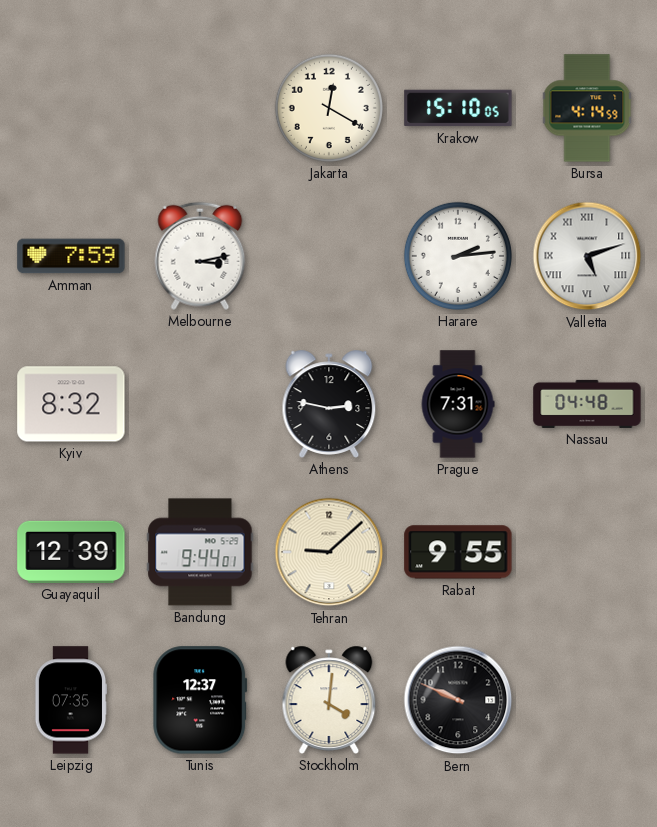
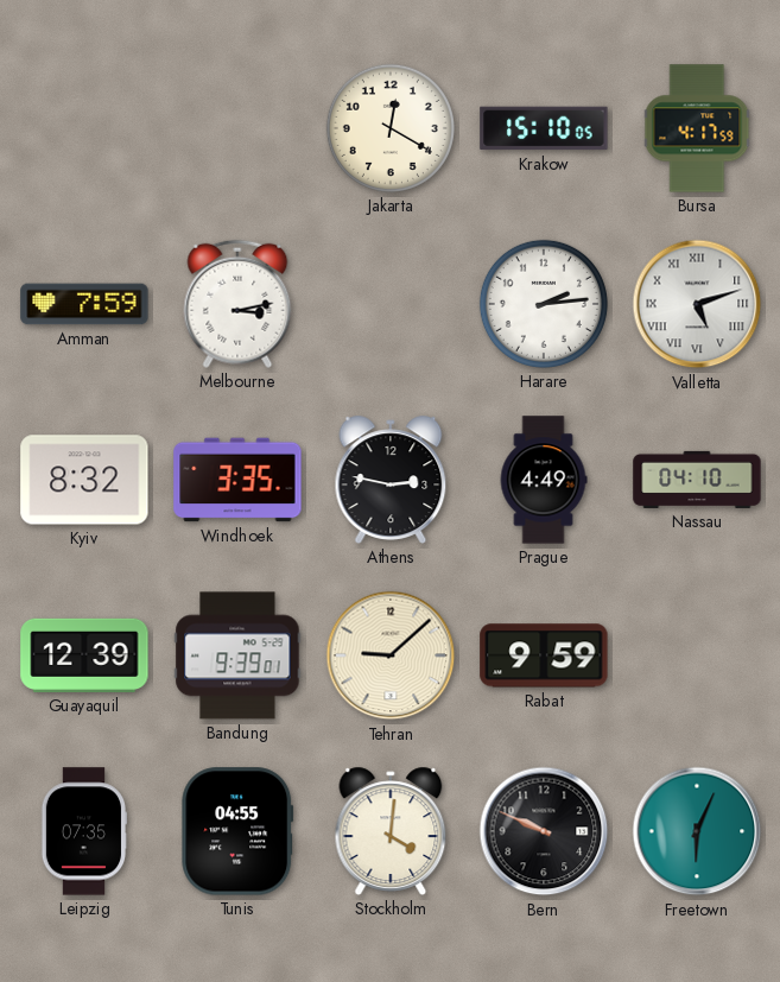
Bursa: 4:14 -> 4:17 (697, 128)
Windhoek: none -> 3:35 (237, 480)
Prague: 7:31 -> 4:49 (544, 480)
Nassau: 04:48 -> 04:10 (697, 480)
Bandung: 9:44 -> 9:39 (237, 655)
Rabat: 9:55 -> 9:59 (544, 655)
Tunis: 12:37 -> 04:55 (237, 831)
Freetown: none -> 6:04 (697, 831)
